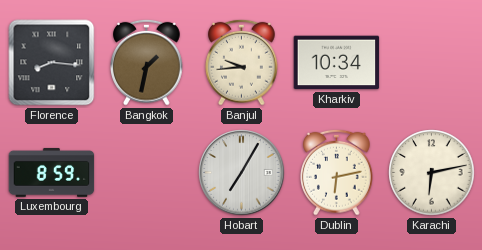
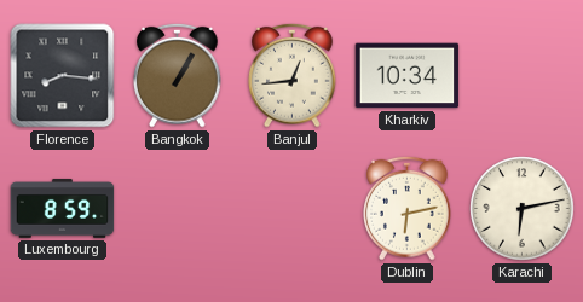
Bangkok: 1:32 -> 1:05 (178, 75)
Banjul: 9:44 -> 12:44 (293, 75)
Hobart: 7:05 -> none (242, 173)
